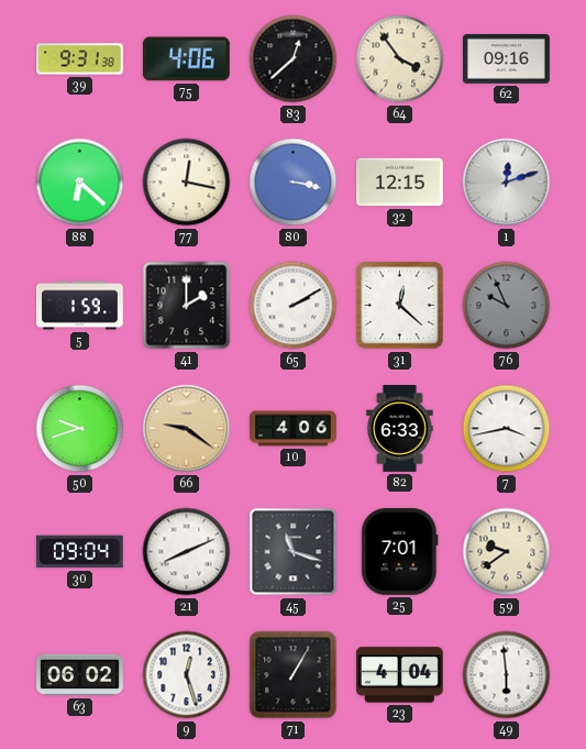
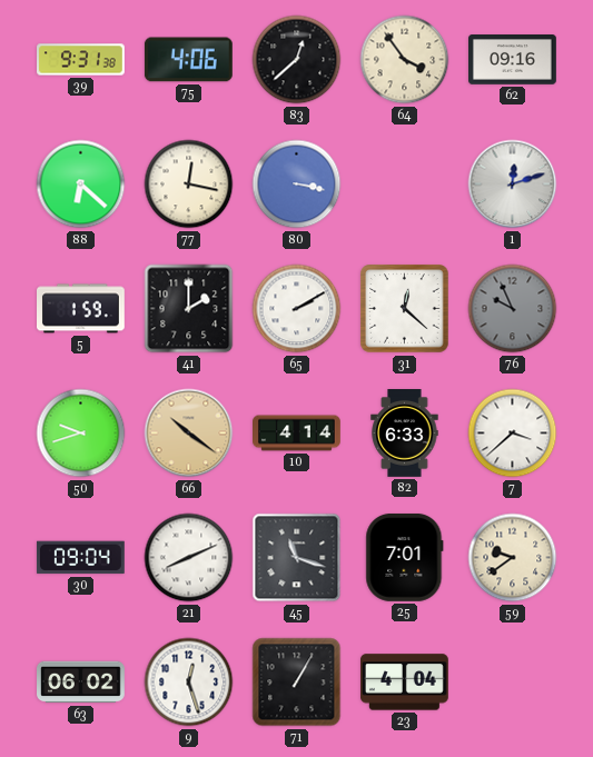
32: 12:15 -> none (400, 183)
66: 9:21 -> 10:21 (189, 434)
10: 4:06 -> 4:14 (297, 434)
7: 3:43 -> 3:38 (513, 434)
49: 5:59 -> none (507, 675)
